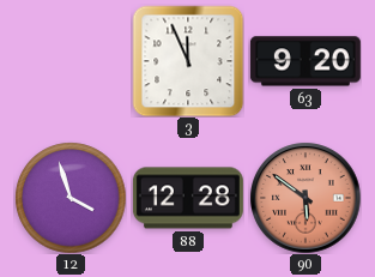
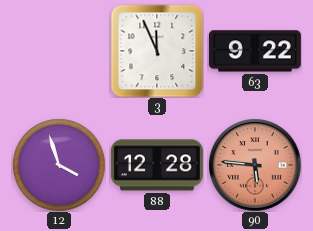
63: 9:20 -> 9:22 (255, 51)
90: 5:51 -> 5:46 (255, 165)
